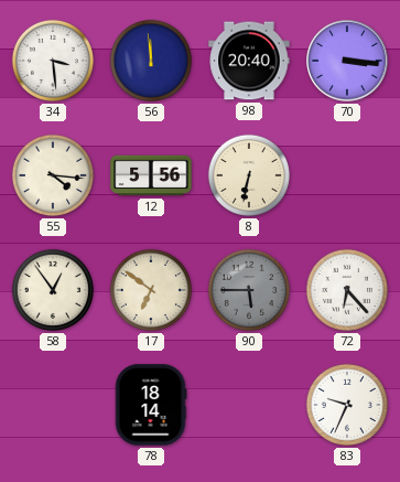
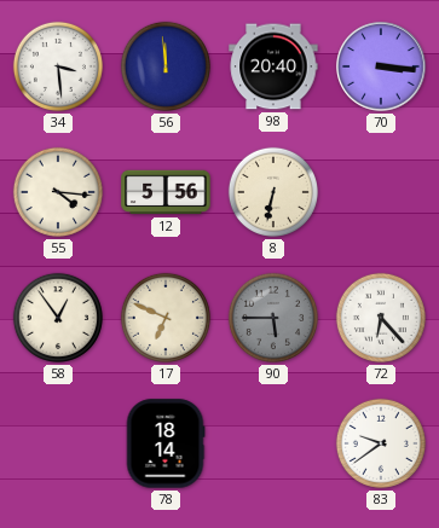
17: 6:51 -> 6:49 (166, 318)
83: 9:34 -> 9:39 (381, 443)
